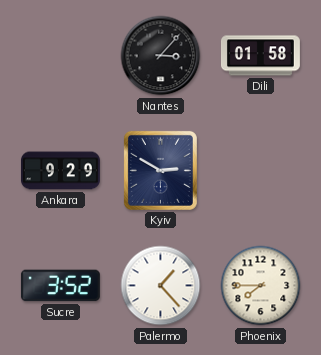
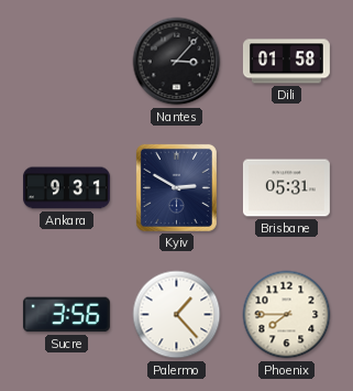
Ankara: 9:29 -> 9:31 (66, 188)
Brisbane: none -> 05:31 (286, 188)
Sucre: 3:52 -> 3:56 (66, 315)
